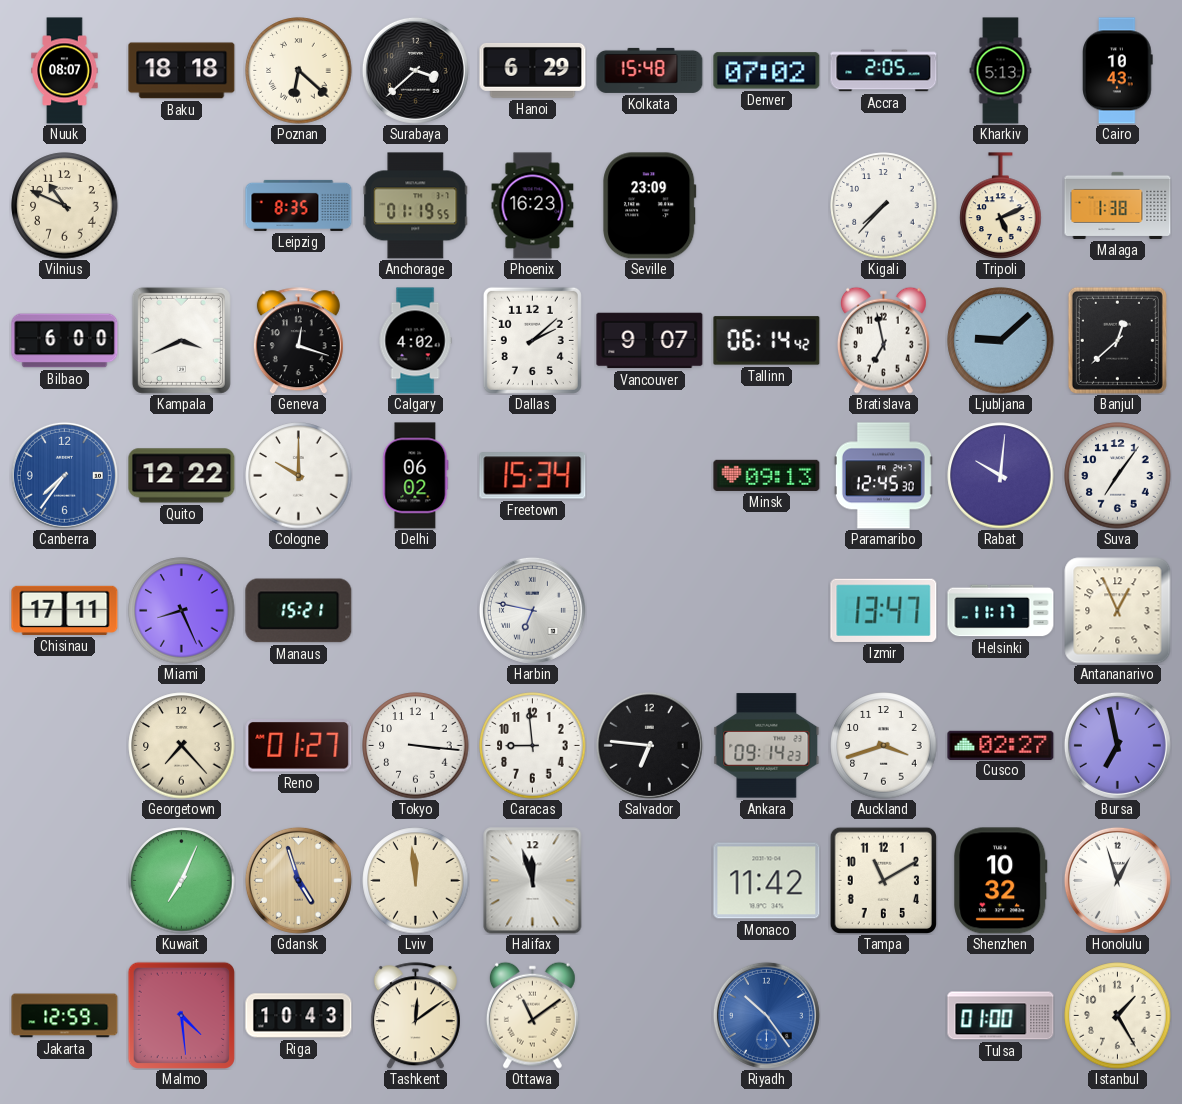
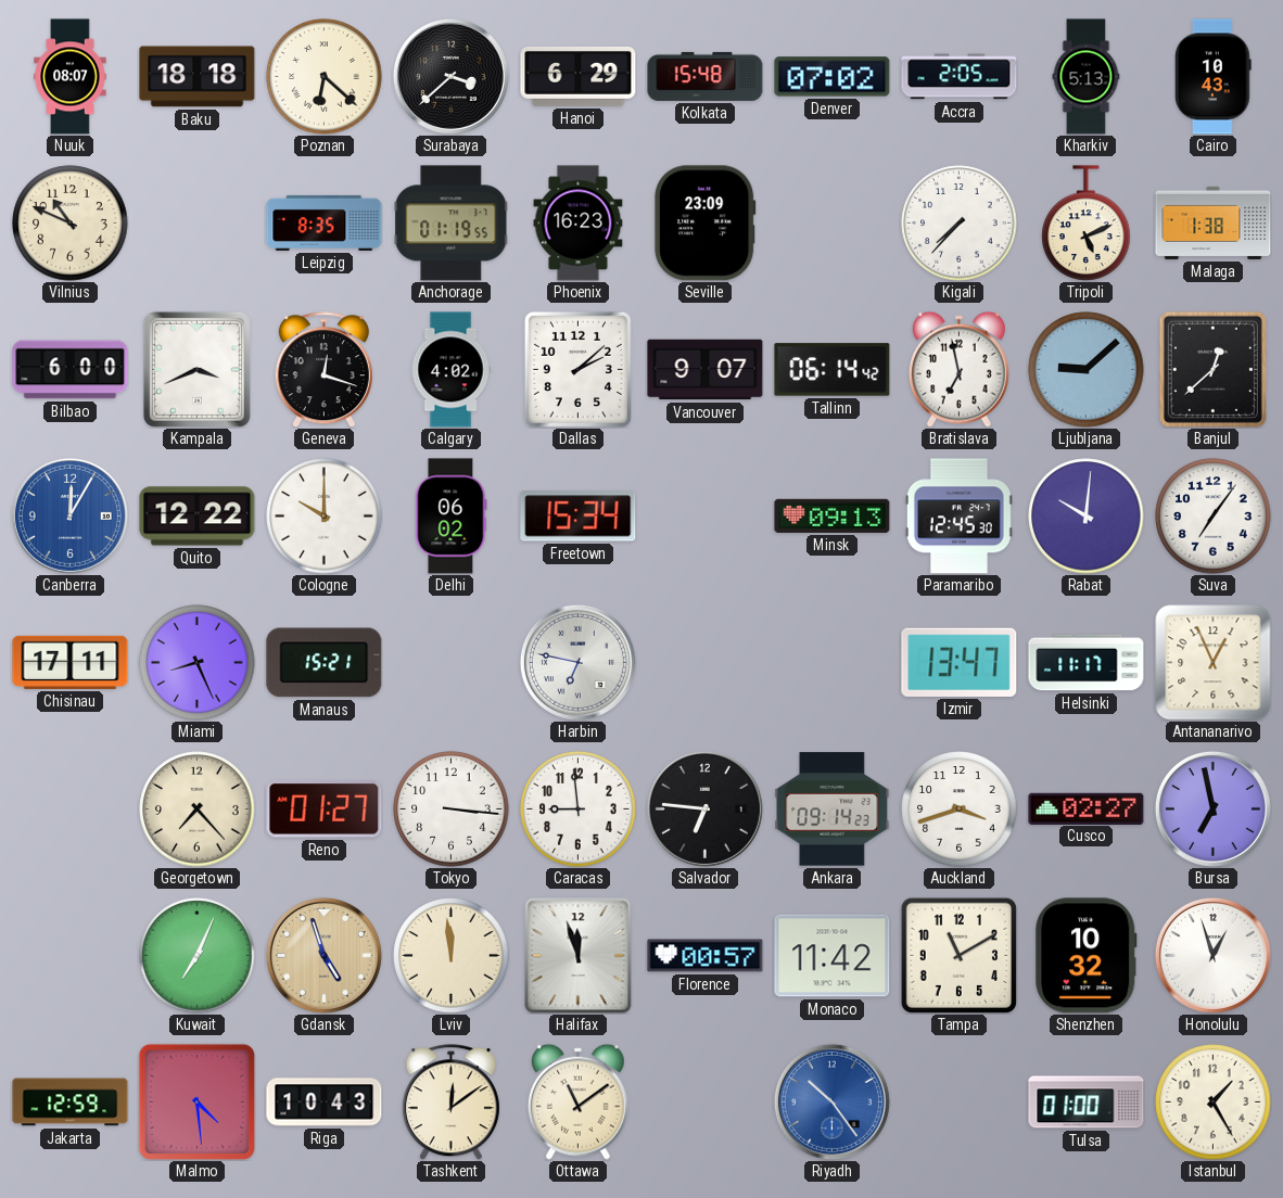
Canberra: 7:36 -> 12:05 (69, 515)
Florence: none -> 00:57 (706, 956)
